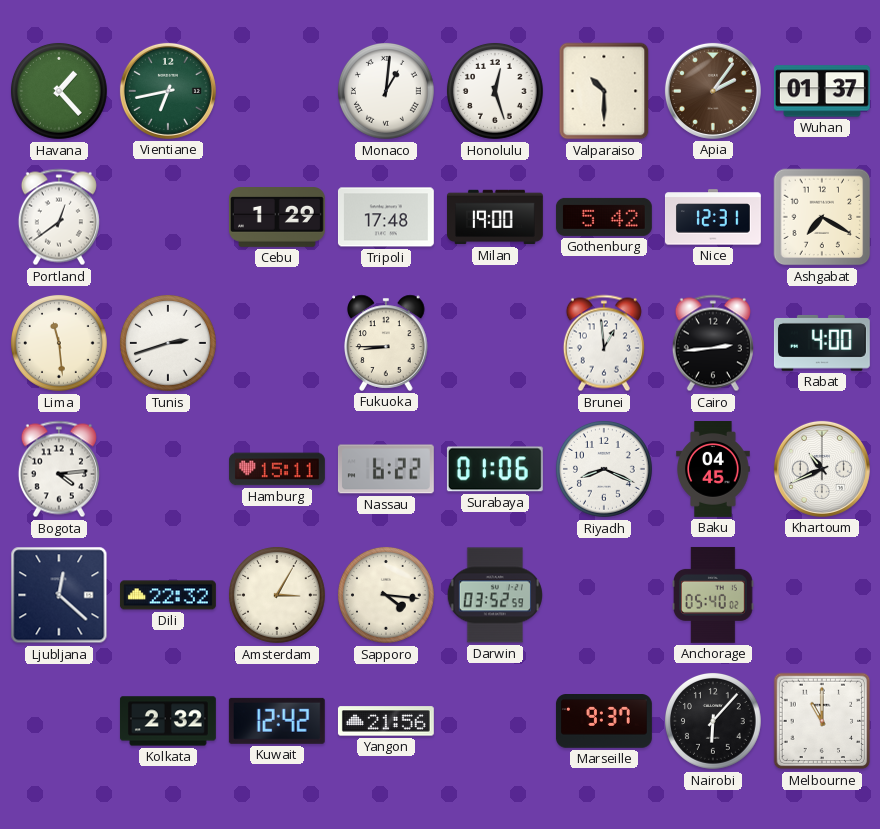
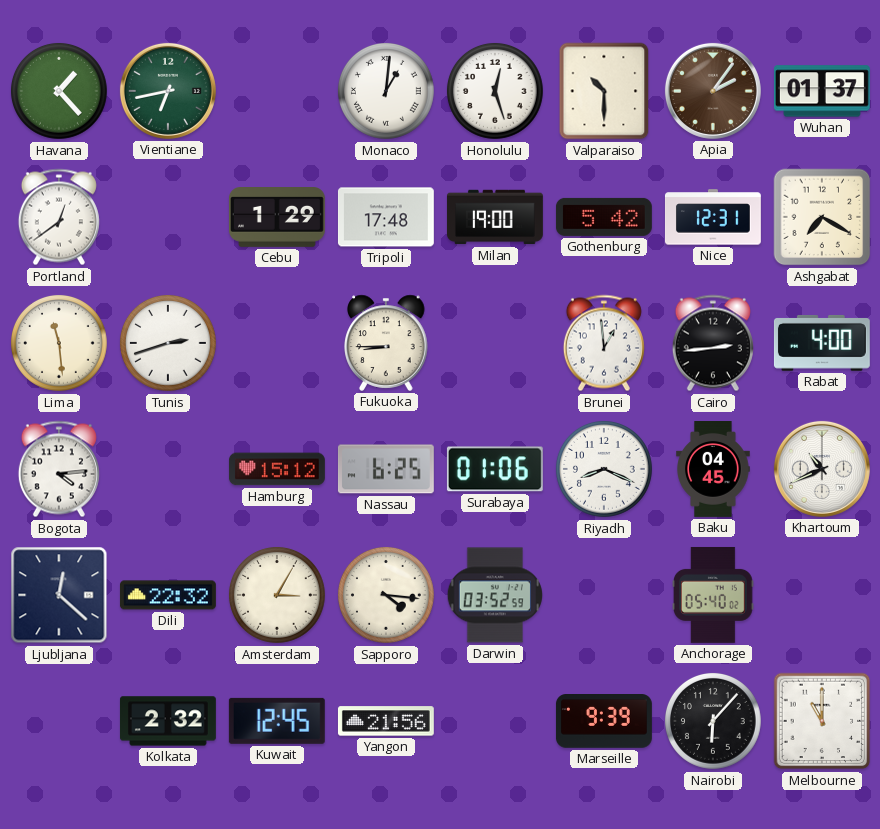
Hamburg: 15:11 -> 15:12 (277, 469)
Nassau: 6:22 -> 6:25 (386, 469)
Kuwait: 12:42 -> 12:45 (277, 721)
Marseille: 9:37 -> 9:39 (604, 721)
